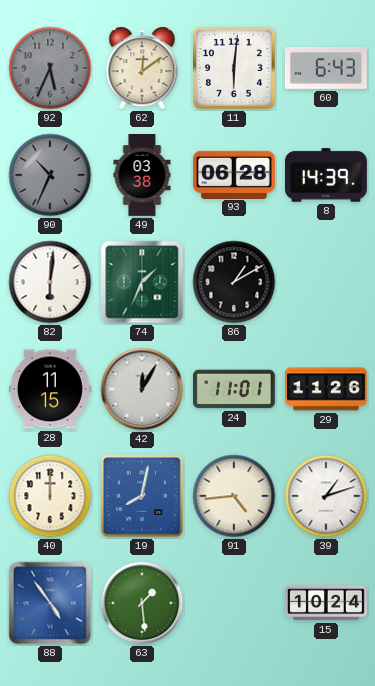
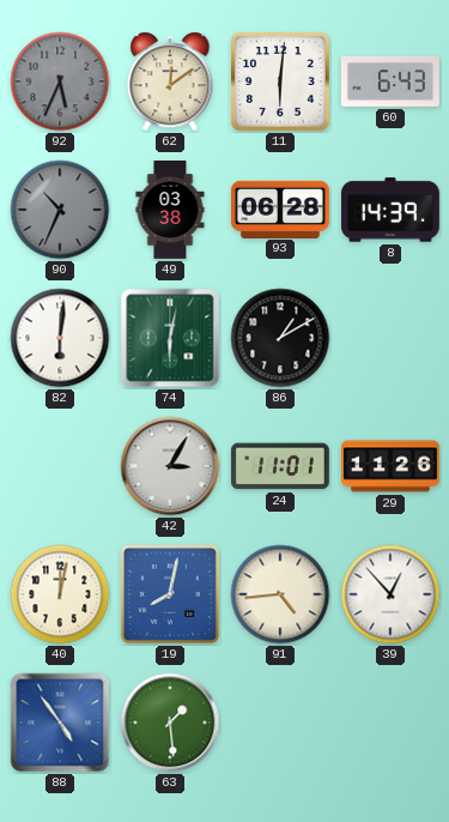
74: 1:34 -> 6:02 (170, 338)
28: 11:15 -> none (50, 389)
42: 12:05 -> 3:05 (170, 466)
40: 12:00 -> 12:02 (60, 594)
39: 1:12 -> 12:53 (390, 594)
15: 10:24 -> none (327, 603)
